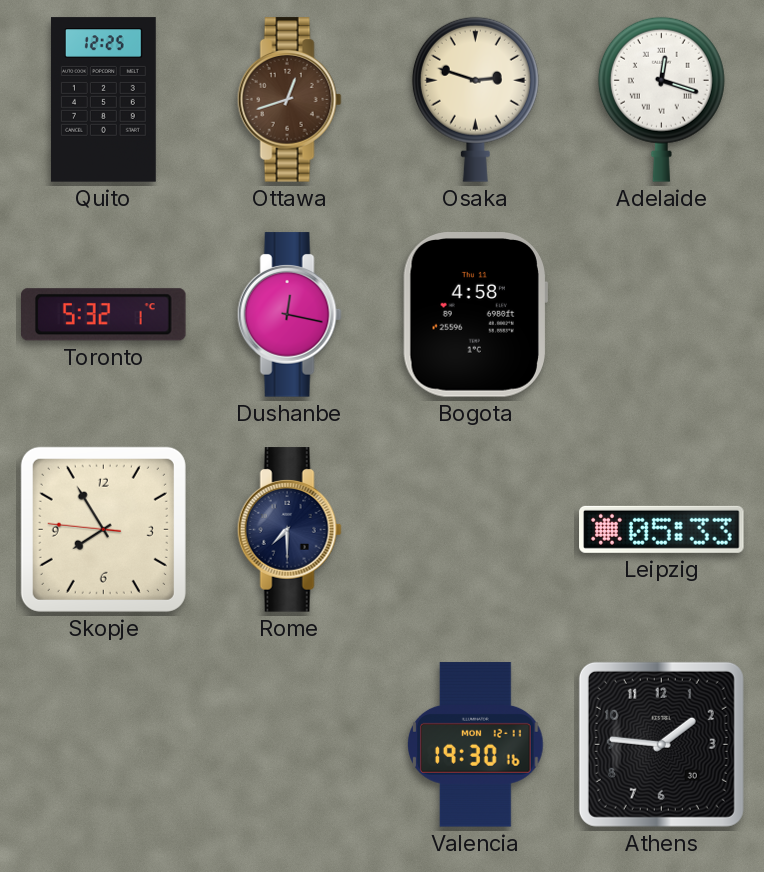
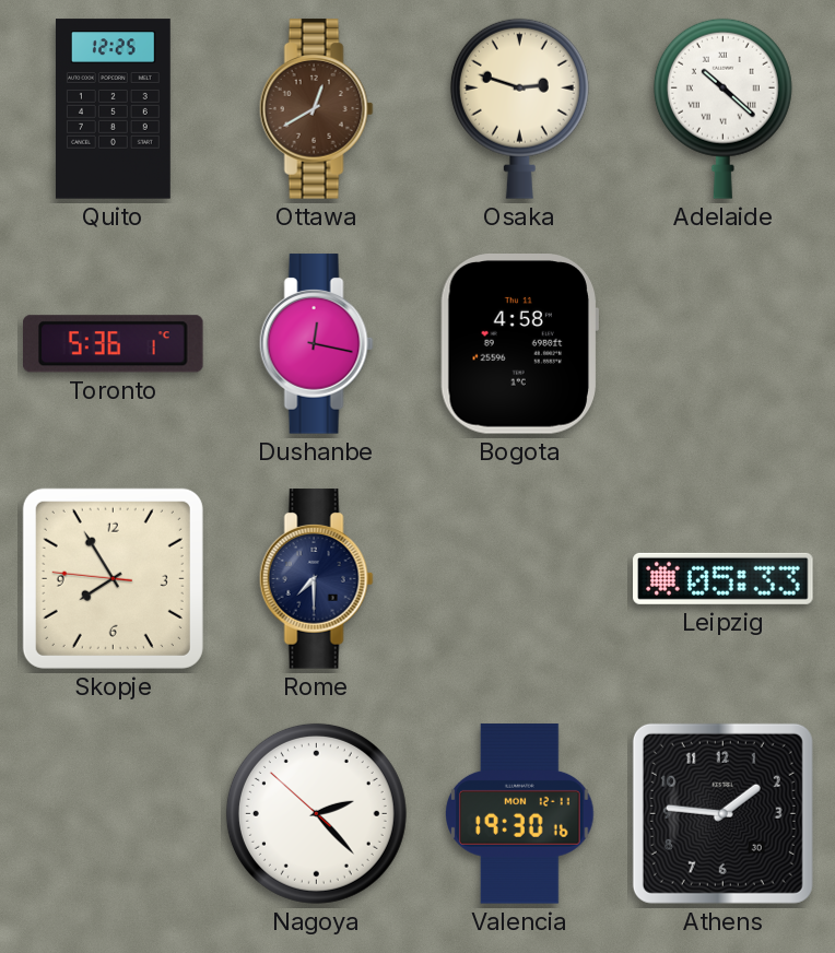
Ottawa: 12:42 -> 12:40 (316, 109)
Adelaide: 12:18 -> 10:22 (722, 108)
Toronto: 5:32 -> 5:36 (114, 344)
Nagoya: none -> 2:22 (316, 813)
